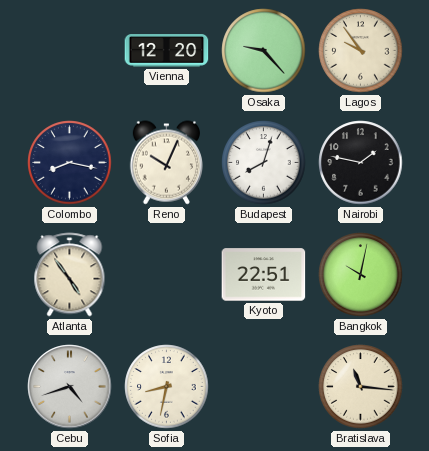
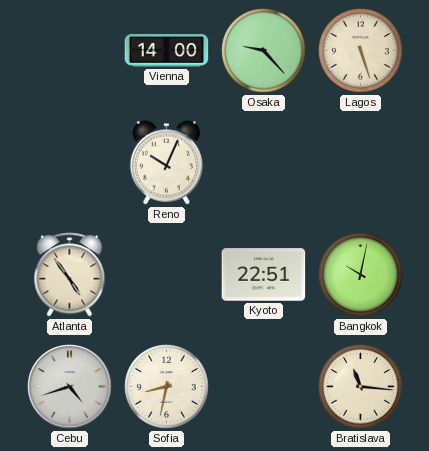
Vienna: 12:20 -> 14:00 (167, 51)
Lagos: 9:54 -> 5:27 (361, 51)
Colombo: 8:17 -> none (70, 163)
Budapest: 8:03 -> none (264, 163)
Nairobi: 1:47 -> none (361, 163)
